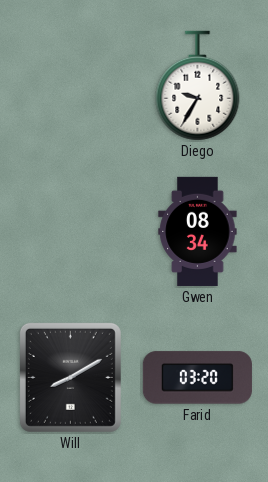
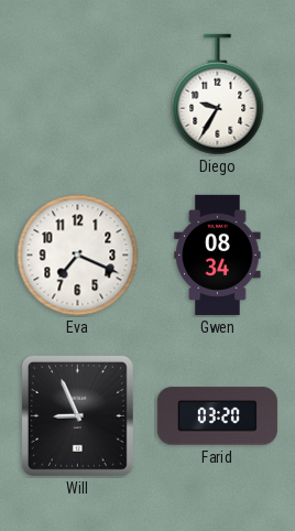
Eva: none -> 7:19 (78, 256)
Will: 8:10 -> 8:56 (77, 415)
